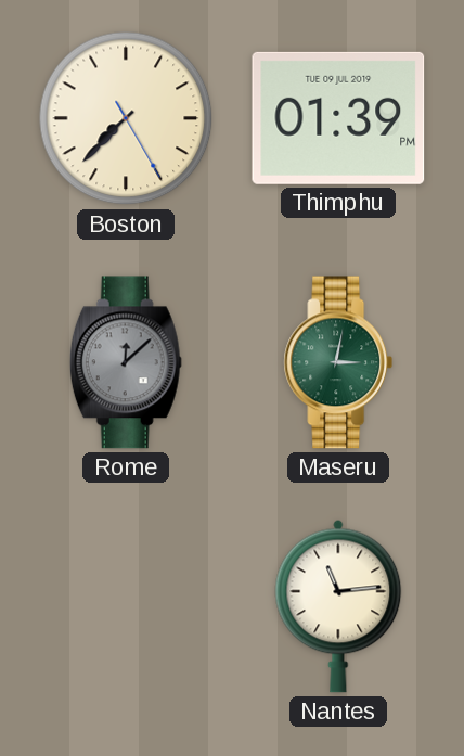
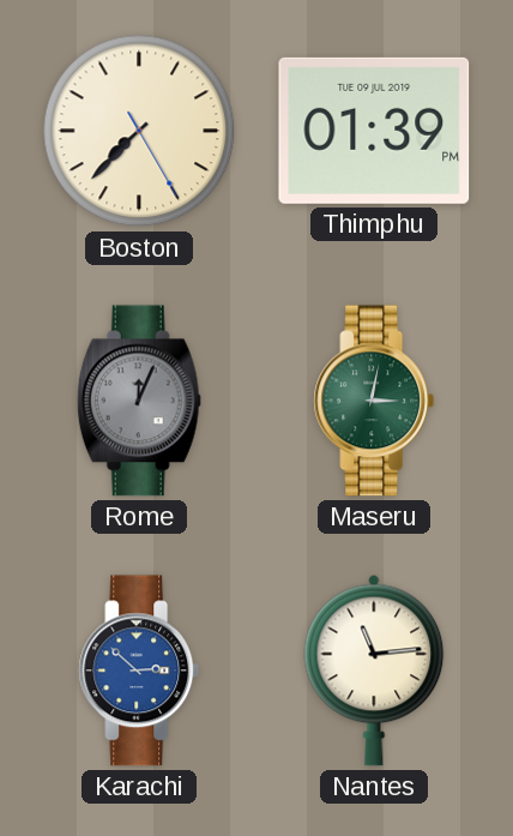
Rome: 12:08 -> 12:04 (139, 401)
Karachi: none -> 2:52 (139, 670)
